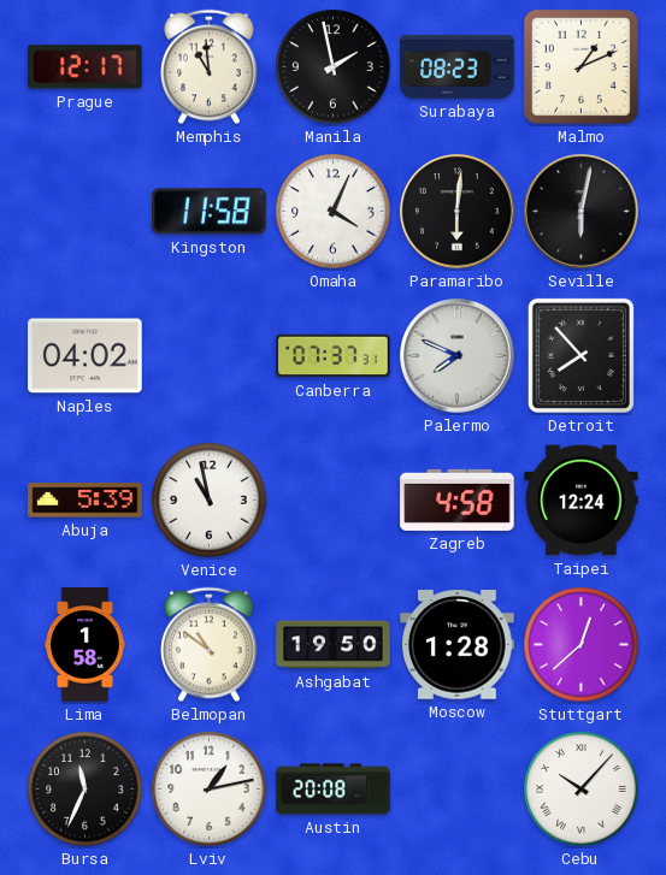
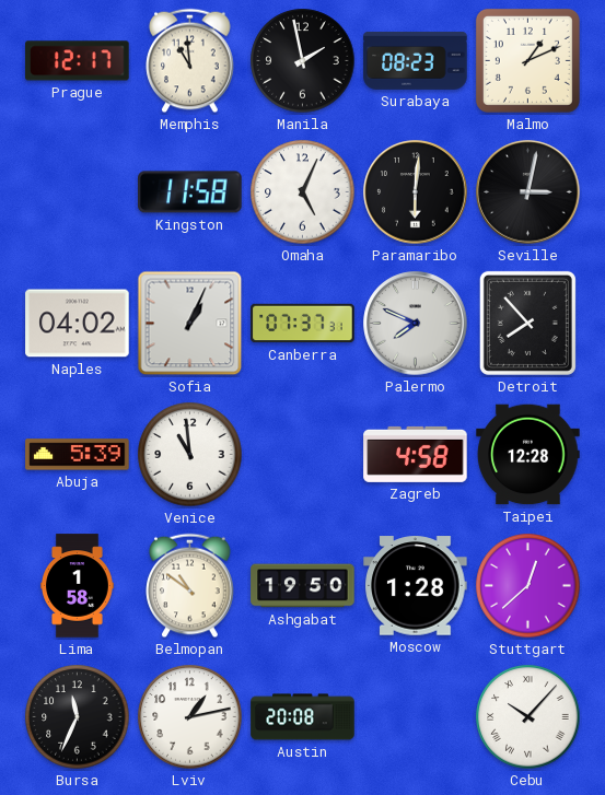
Omaha: 4:04 -> 5:04 (303, 192)
Seville: 6:02 -> 3:02 (528, 192)
Sofia: none -> 1:04 (190, 324)
Venice: 10:58 -> 10:59 (190, 455)
Taipei: 12:24 -> 12:28 (528, 455)
